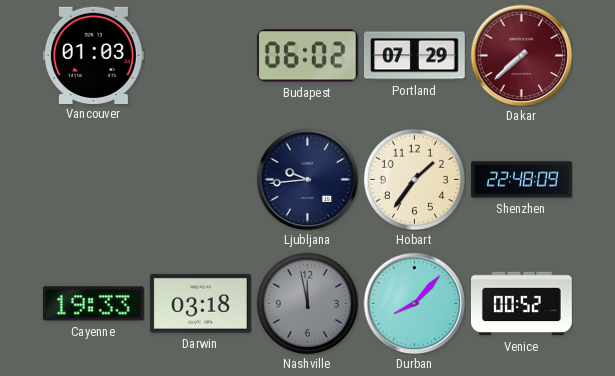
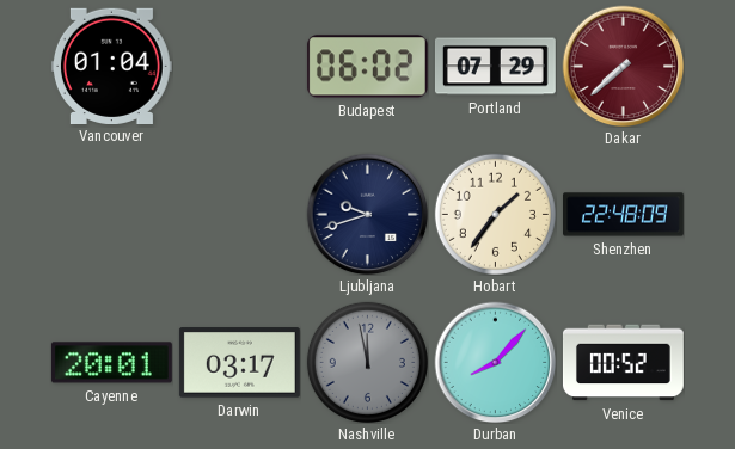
Vancouver: 01:03 -> 01:04 (111, 66)
Ljubljana: 9:44 -> 9:42 (367, 214)
Cayenne: 19:33 -> 20:01 (111, 363)
Darwin: 03:18 -> 03:17 (239, 363)
